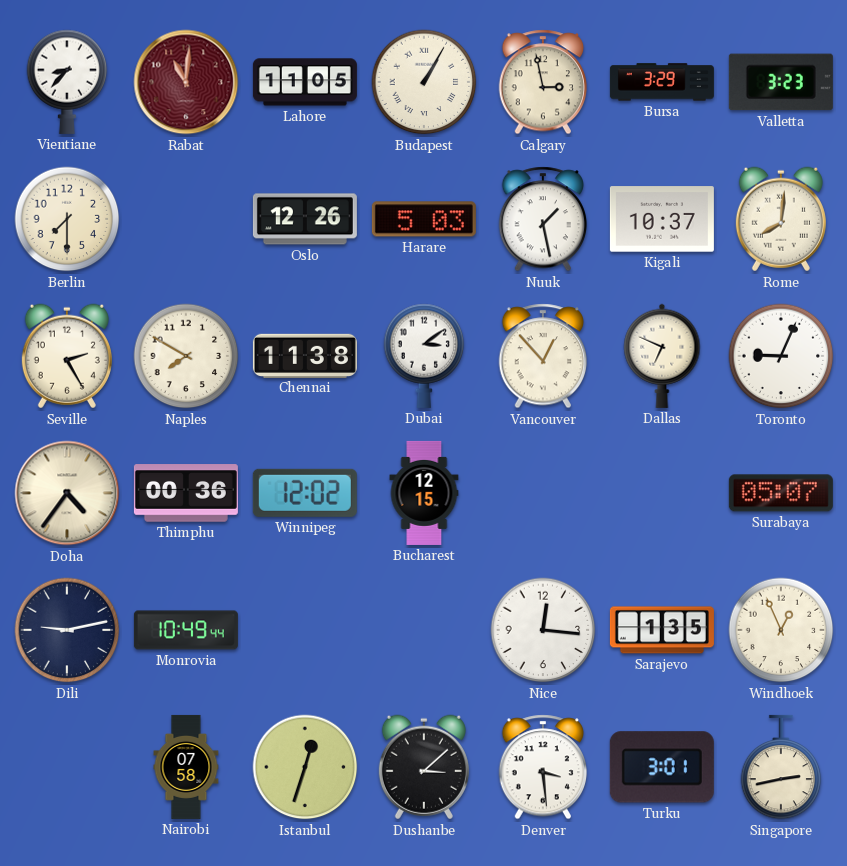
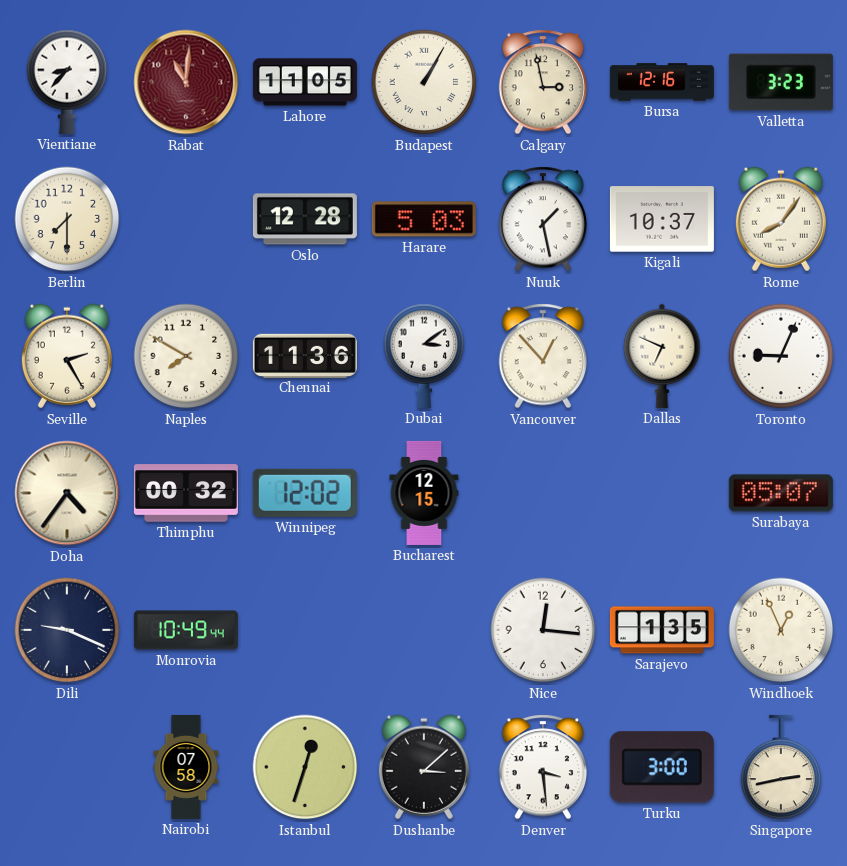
Bursa: 3:29 -> 12:16 (662, 82)
Oslo: 12:26 -> 12:28 (305, 219)
Rome: 8:01 -> 8:06 (781, 219)
Chennai: 11:38 -> 11:36 (305, 355)
Thimphu: 00:36 -> 00:32 (186, 493)
Dili: 9:13 -> 9:19 (67, 630)
Turku: 3:01 -> 3:00 (662, 767)
